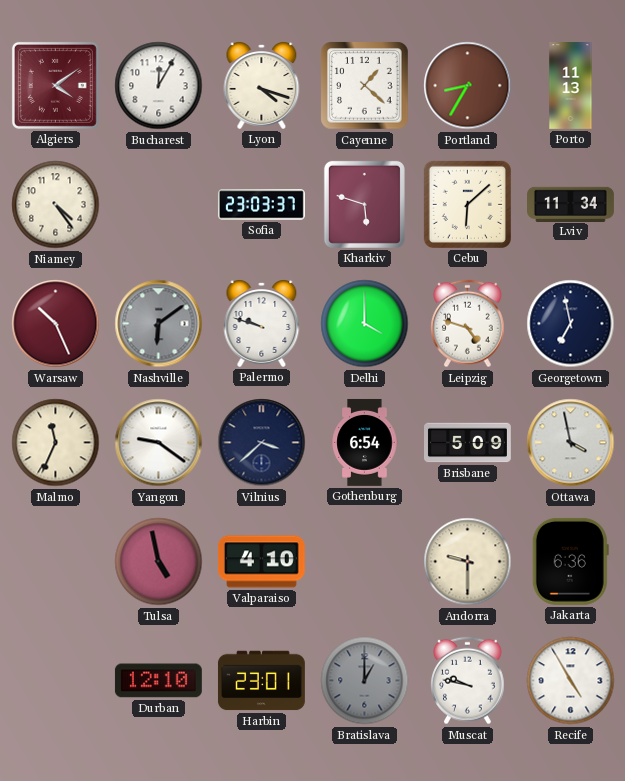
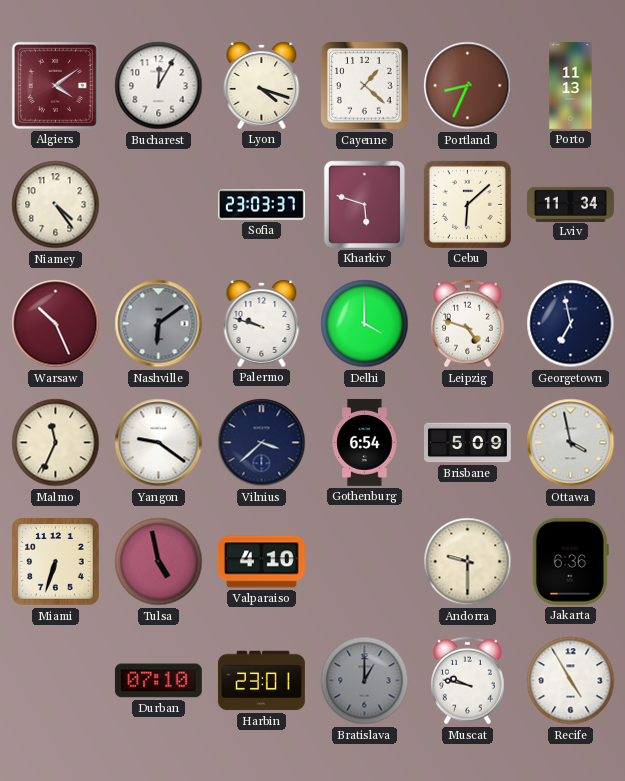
Portland: 8:35 -> 8:34 (468, 86)
Miami: none -> 6:33 (56, 562)
Durban: 12:10 -> 07:10 (158, 681)
